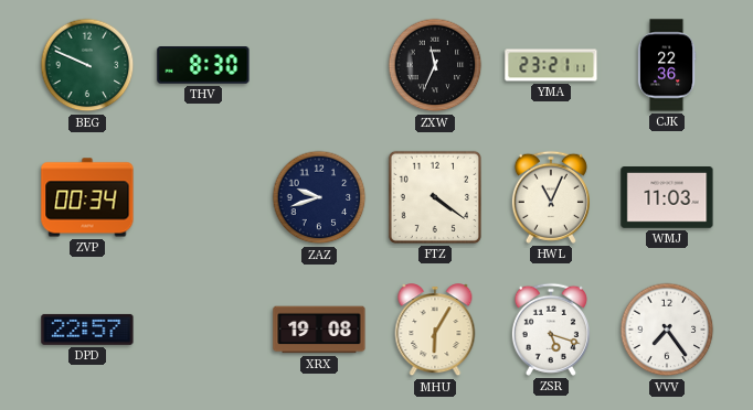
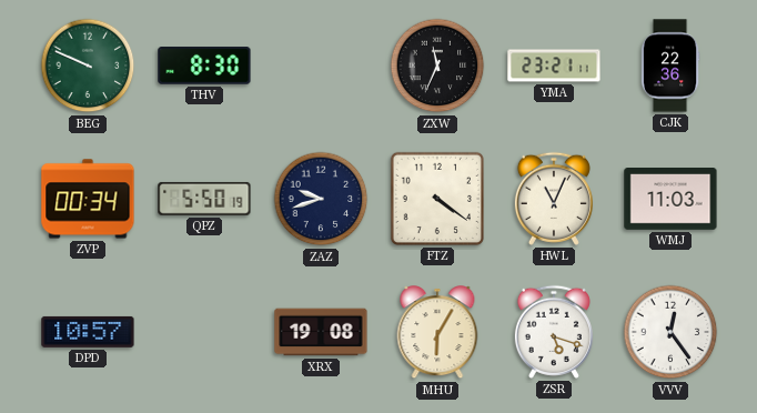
QPZ: none -> 5:50 (204, 199)
DPD: 22:57 -> 10:57 (88, 332)
VVV: 7:24 -> 12:24 (670, 332)
